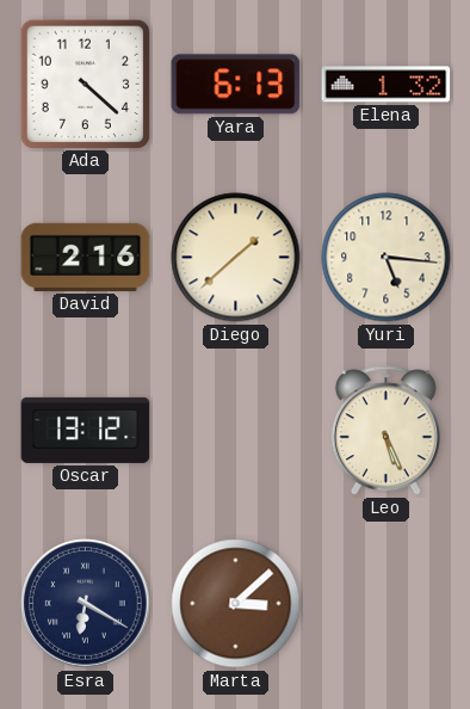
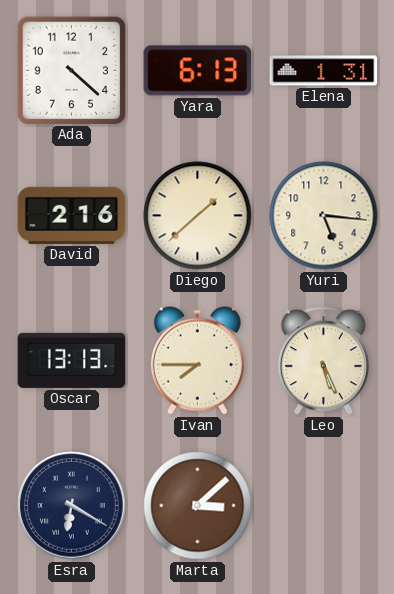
Elena: 1:32 -> 1:31 (324, 71)
Oscar: 13:12 -> 13:13 (72, 360)
Ivan: none -> 7:45 (197, 360)
